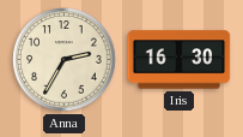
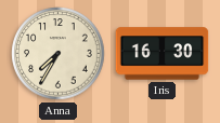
Anna: 2:35 -> 7:35 (59, 54)
